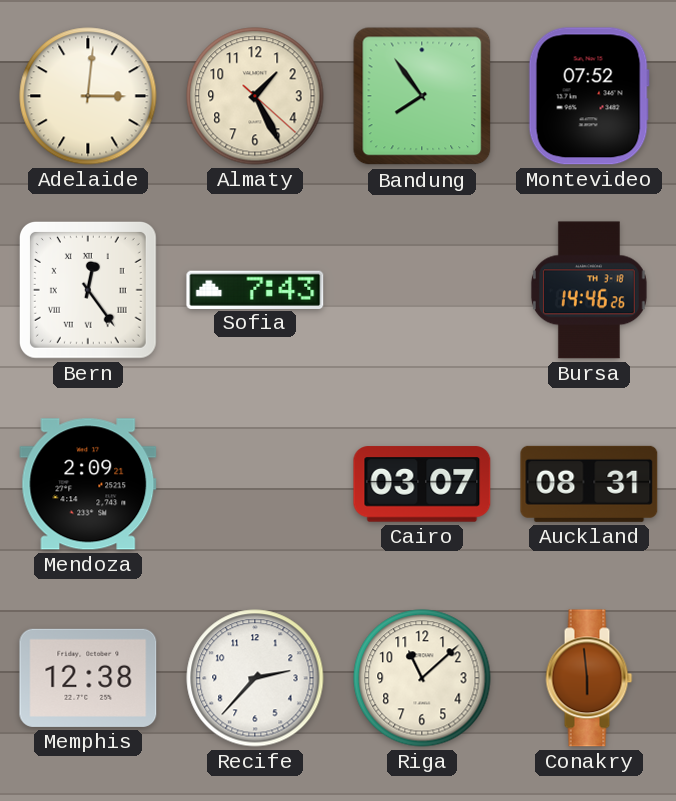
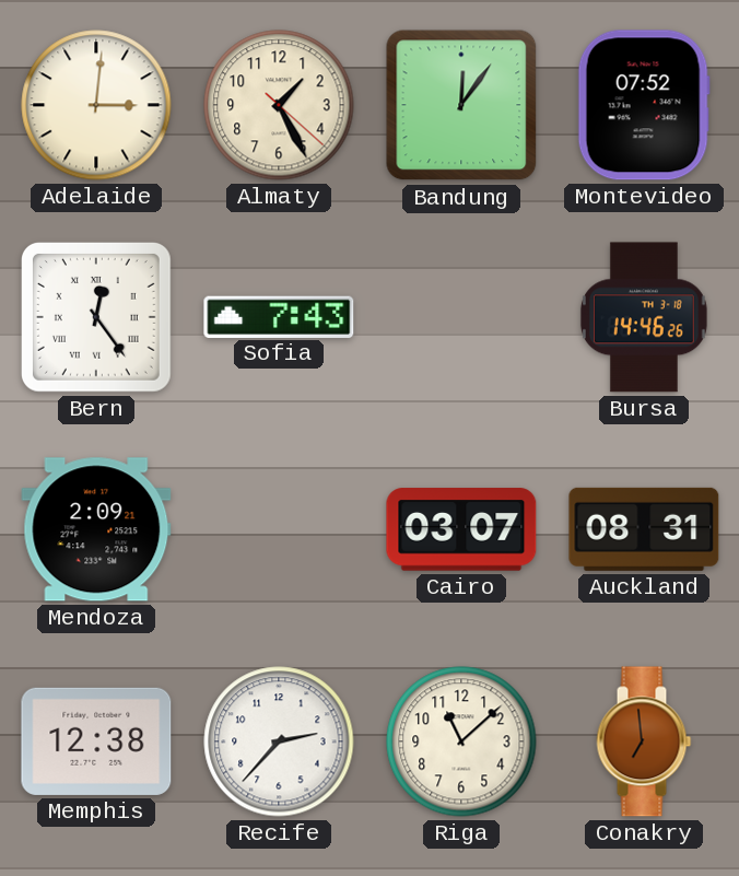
Bandung: 7:54 -> 12:06 (461, 105)
Conakry: 5:59 -> 6:59 (644, 741)
